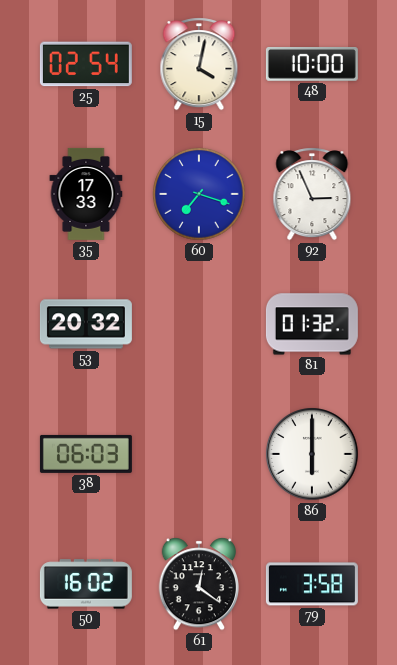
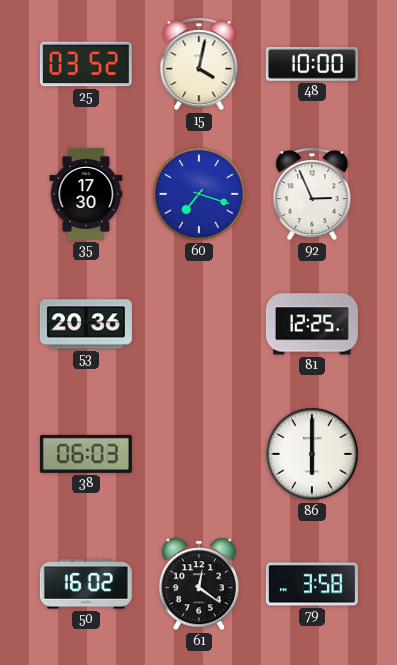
25: 02:54 -> 03:52 (86, 64)
35: 17:33 -> 17:30 (86, 194)
53: 20:32 -> 20:36 (86, 324)
81: 01:32 -> 12:25 (312, 324)
